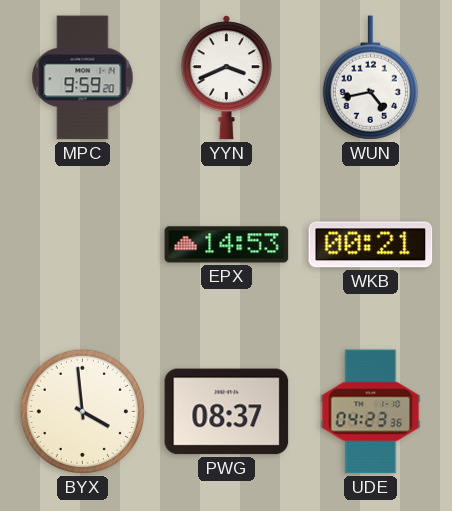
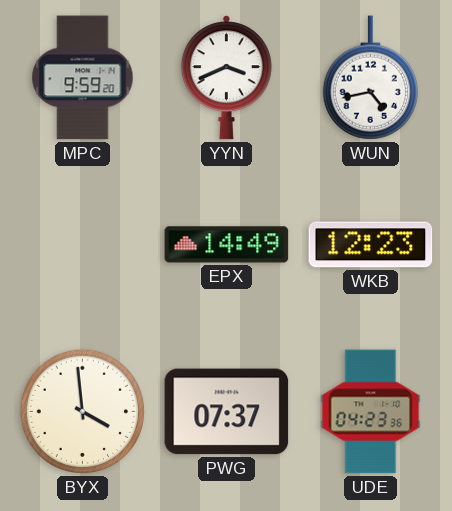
EPX: 14:53 -> 14:49 (227, 245)
WKB: 00:21 -> 12:23 (371, 245)
PWG: 08:37 -> 07:37 (227, 412)
